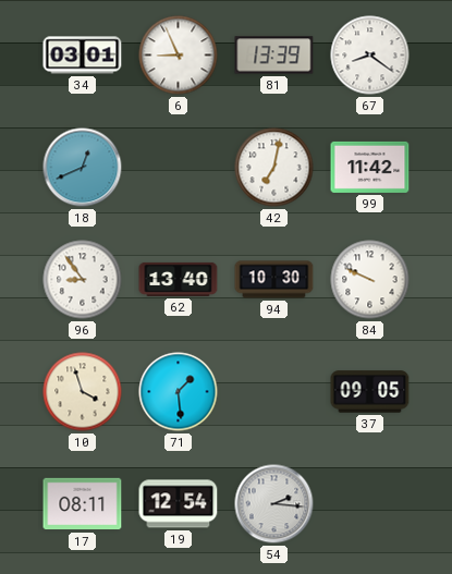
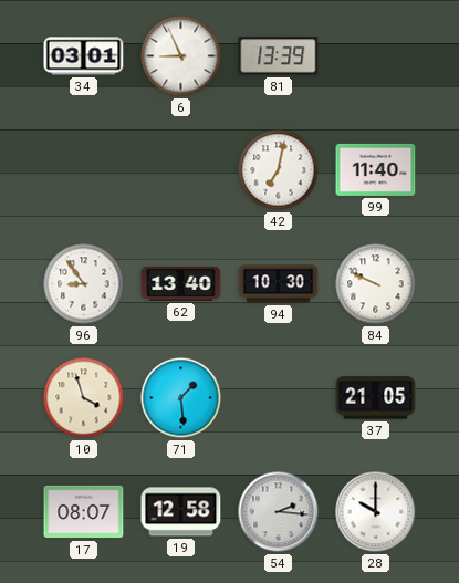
67: 8:21 -> none (370, 56)
18: 12:41 -> none (83, 168)
99: 11:42 -> 11:40 (376, 169)
37: 09:05 -> 21:05 (376, 398)
17: 08:11 -> 08:07 (84, 512)
19: 12:54 -> 12:58 (181, 512)
28: none -> 10:00 (376, 512)
